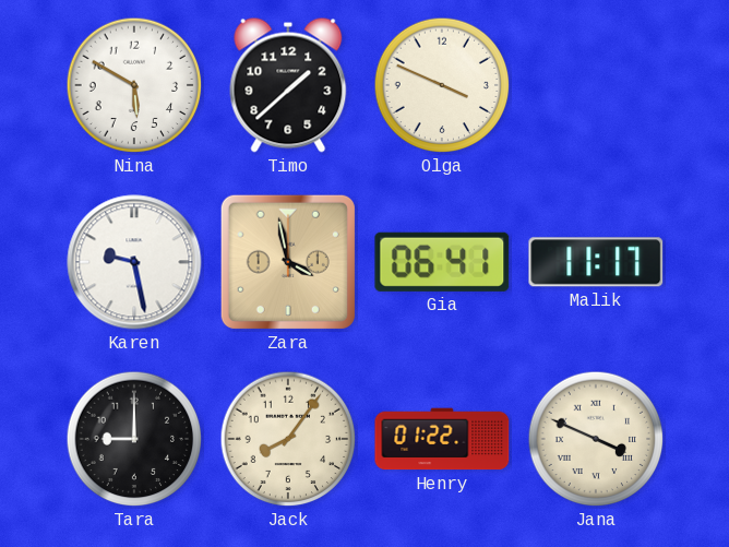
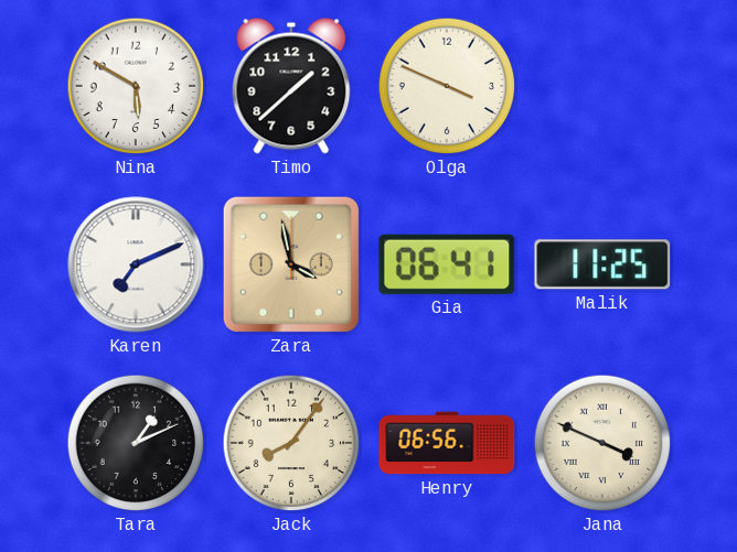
Karen: 9:28 -> 7:11 (136, 264)
Malik: 11:17 -> 11:25 (602, 264)
Tara: 9:00 -> 1:11 (136, 443)
Henry: 01:22 -> 06:56 (447, 443)
